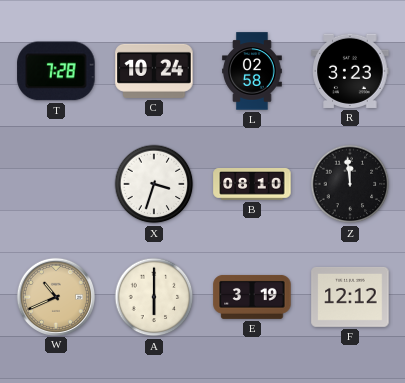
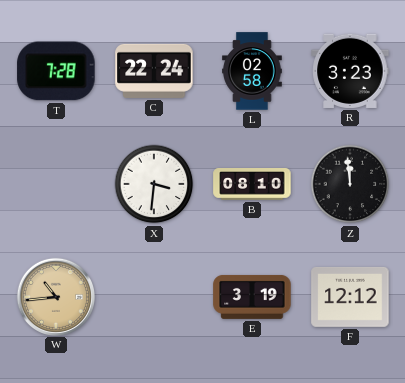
C: 10:24 -> 22:24 (154, 71)
X: 3:33 -> 3:31 (154, 184)
W: 10:41 -> 10:44 (55, 296)
A: 6:00 -> none (154, 297)
